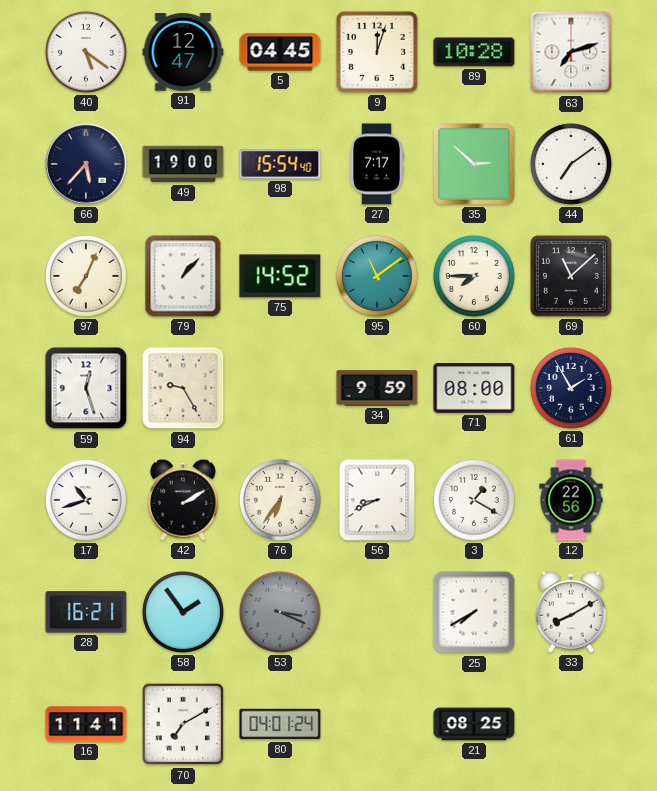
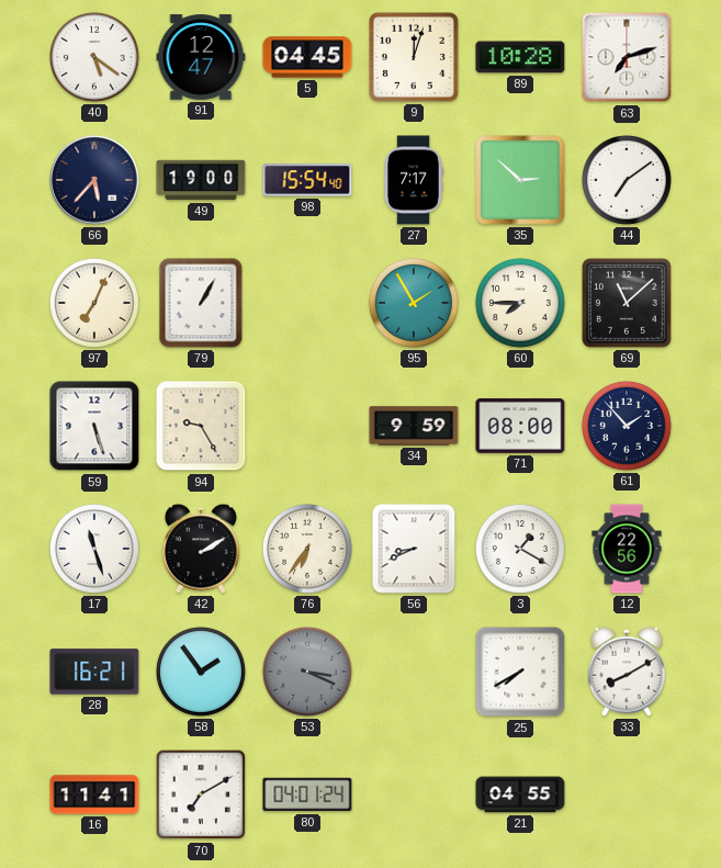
79: 1:07 -> 1:05 (201, 303)
75: 14:52 -> none (280, 276)
95: 11:09 -> 1:55 (414, 303)
59: 12:27 -> 5:27 (94, 426)
61: 1:55 -> 1:53 (627, 426)
17: 10:42 -> 11:27 (94, 549)
21: 08:25 -> 04:55 (520, 794)
